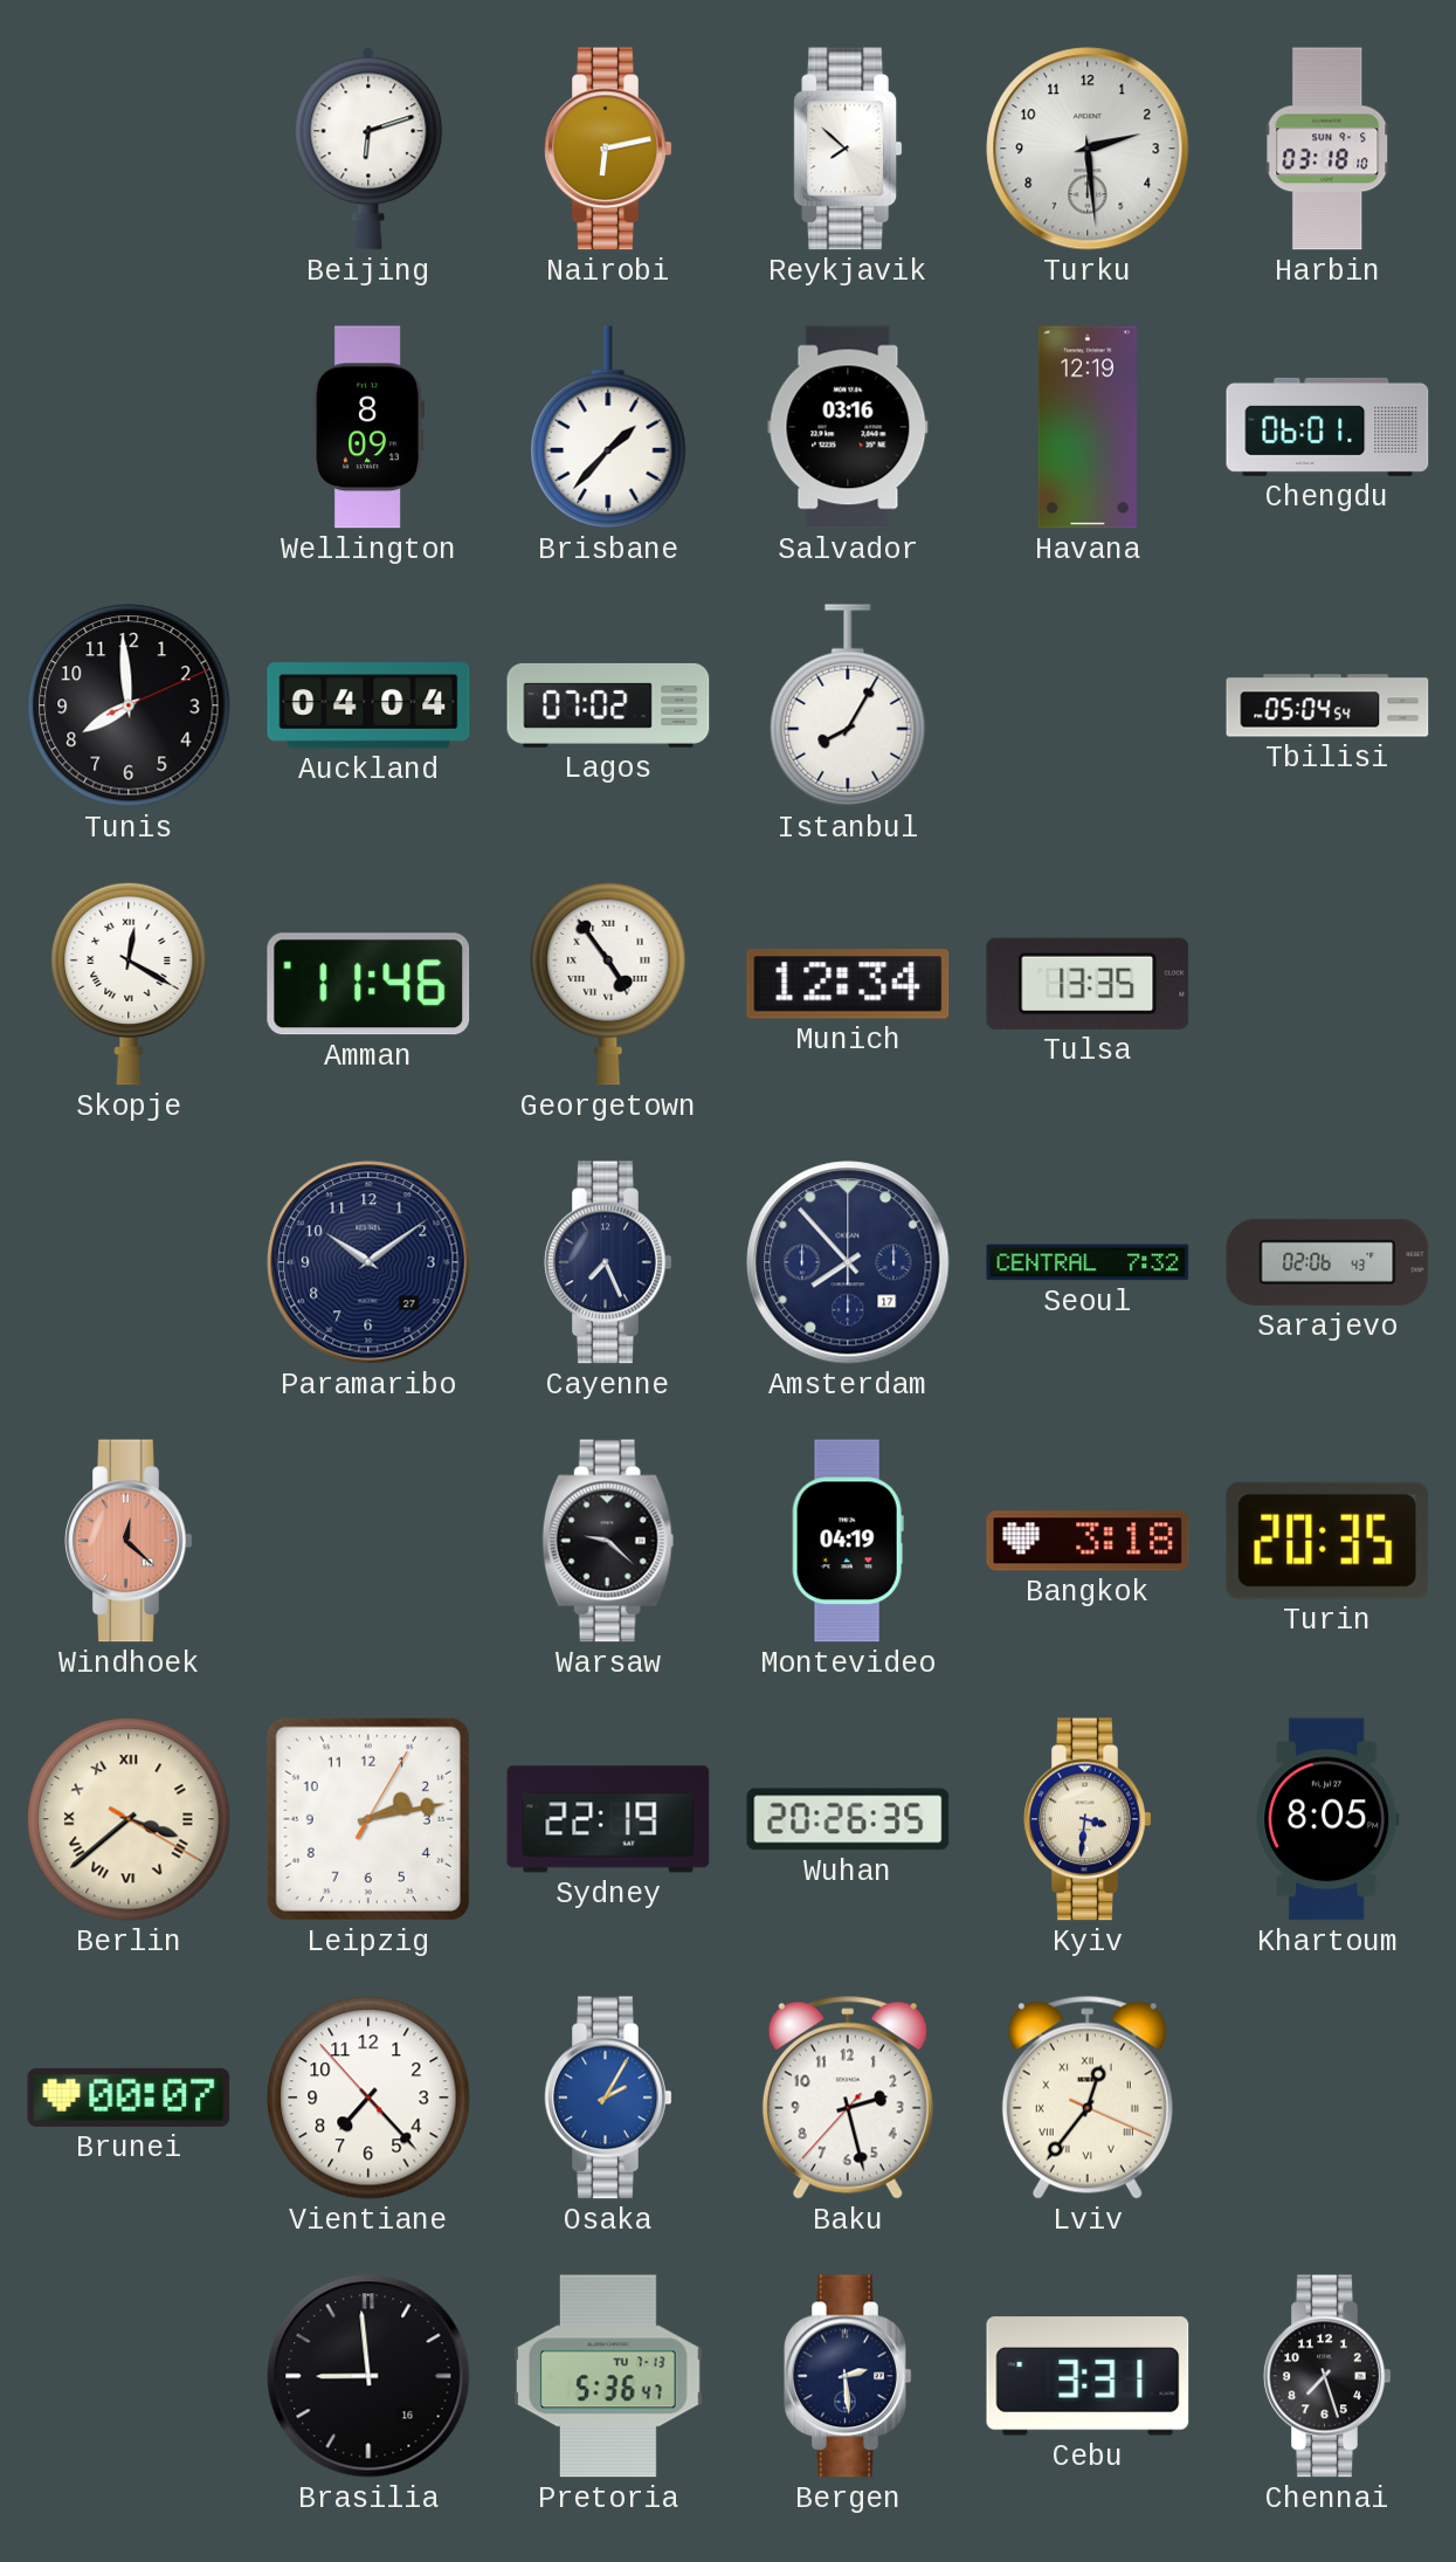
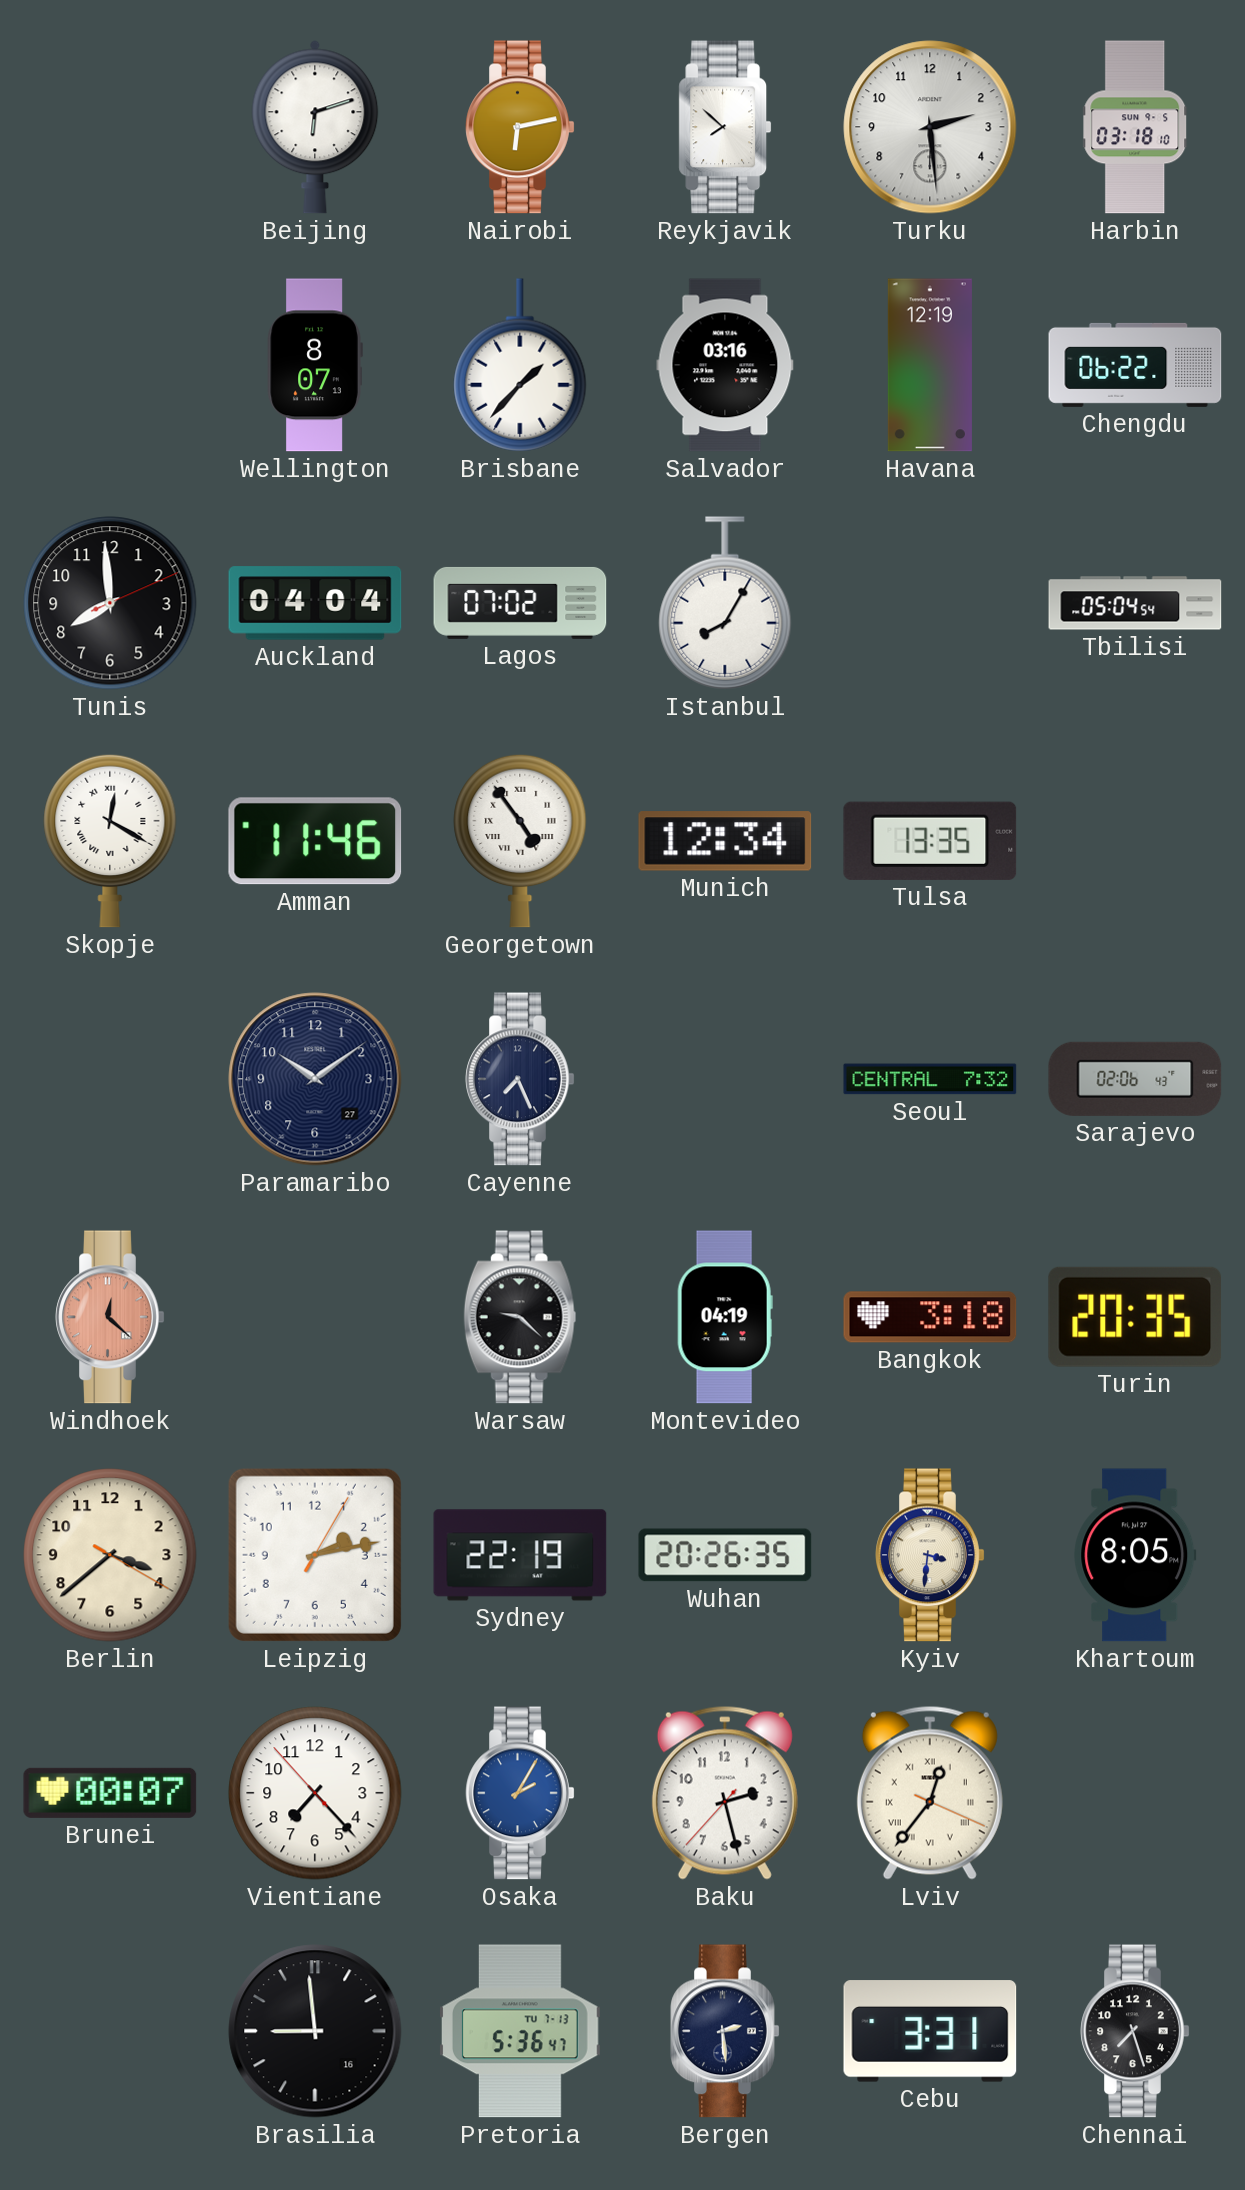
Wellington: 8:09 -> 8:07 (315, 365)
Chengdu: 06:01 -> 06:22 (1135, 365)
Amsterdam: 7:53 -> none (848, 1262)
Berlin numerals: Roman -> Arabic (110, 1555)
